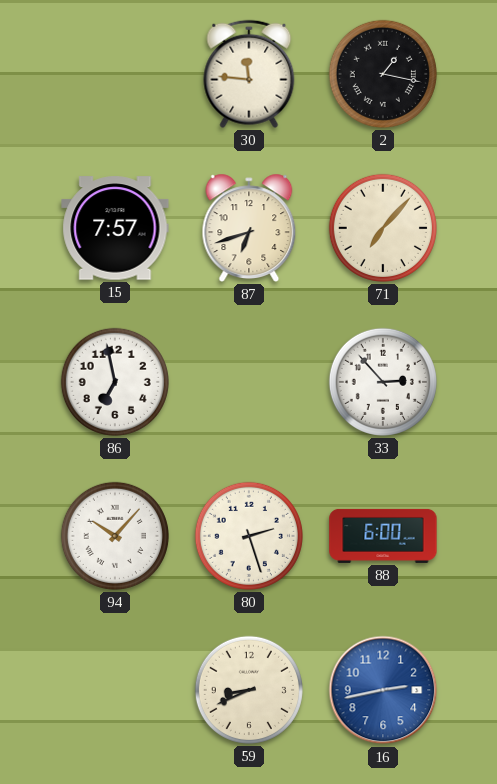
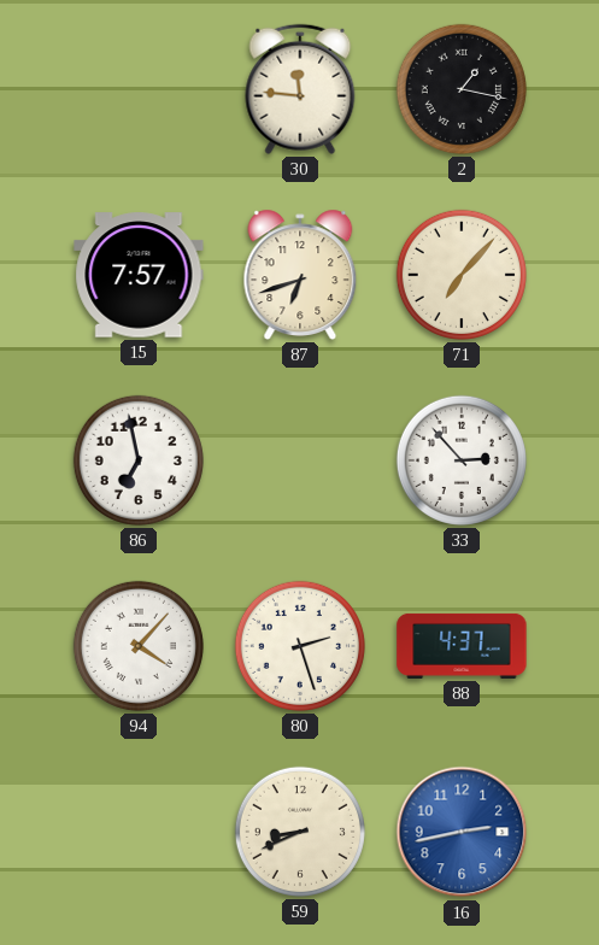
94: 10:07 -> 4:07 (139, 646)
88: 6:00 -> 4:37 (462, 646)
